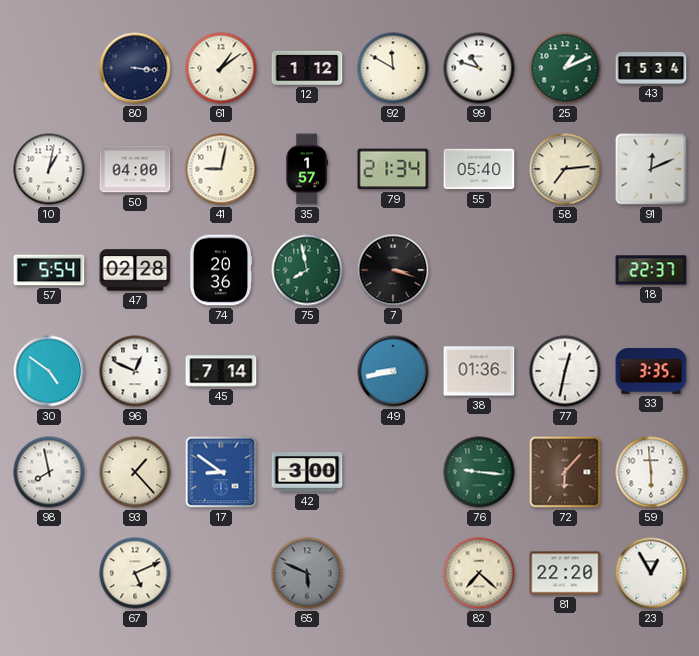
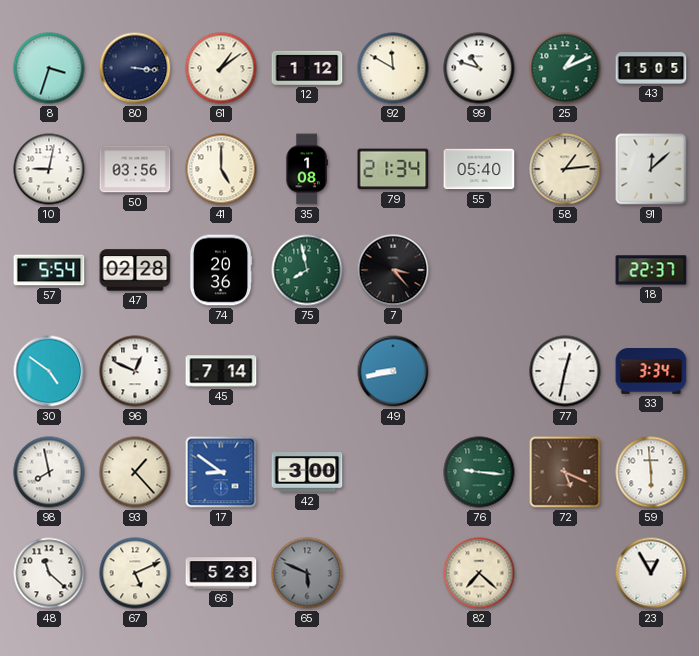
8: none -> 3:33 (49, 68)
43: 15:34 -> 15:05 (651, 68)
10: 1:02 -> 9:02 (49, 169)
50: 04:00 -> 03:56 (135, 169)
41: 9:02 -> 5:00 (221, 169)
35: 1:57 -> 1:08 (307, 169)
58: 7:14 -> 1:14 (565, 169)
91: 12:11 -> 12:08 (651, 169)
7: 3:18 -> 3:23 (393, 270)
38: 01:36 -> none (479, 371)
33: 3:35 -> 3:34 (651, 371)
72: 6:07 -> 5:19 (565, 472)
48: none -> 11:22 (49, 573)
66: none -> 5:23 (221, 573)
81: 22:20 -> none (565, 573)
